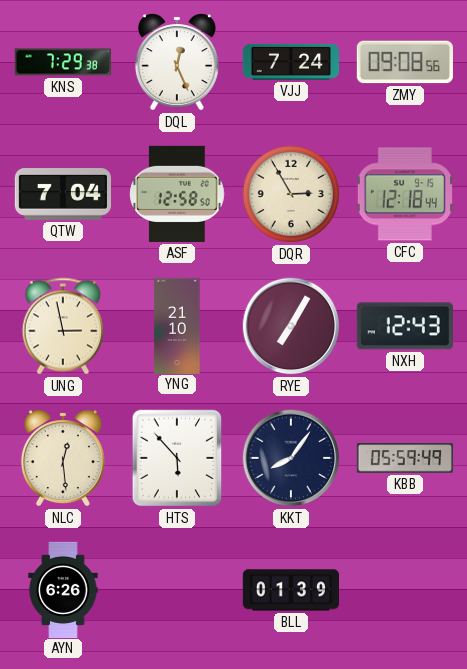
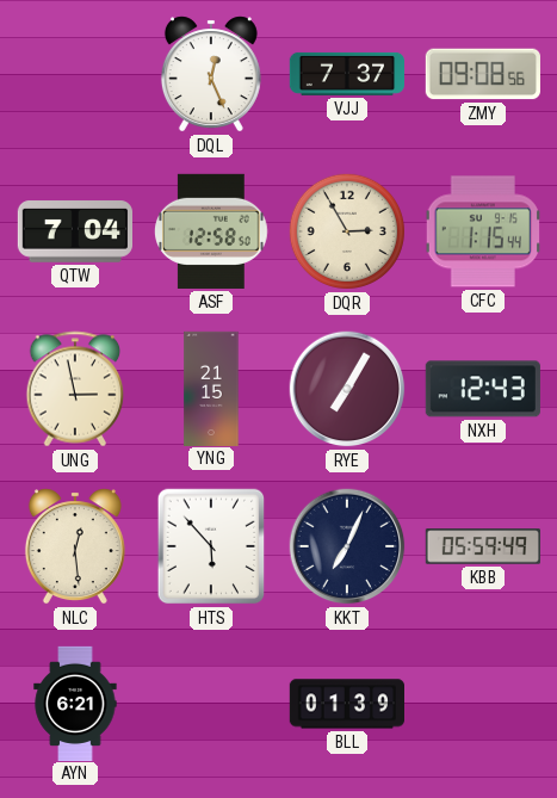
KNS: 7:29 -> none (63, 62)
VJJ: 7:24 -> 7:37 (346, 74)
CFC: 12:18 -> 1:15 (482, 231)
YNG: 21:10 -> 21:15 (211, 388)
KKT: 8:06 -> 7:04 (347, 546)
AYN: 6:26 -> 6:21 (75, 703)
